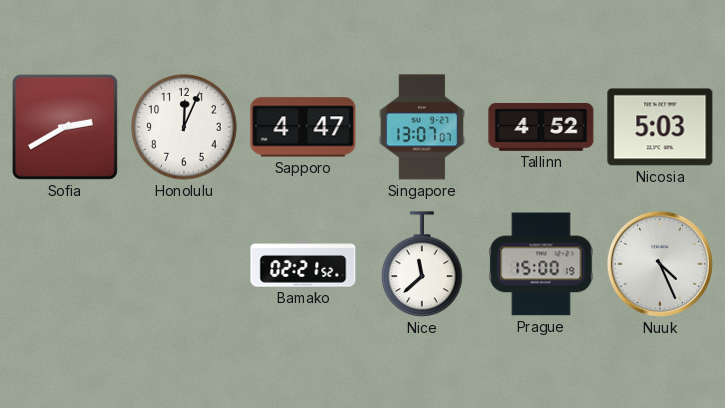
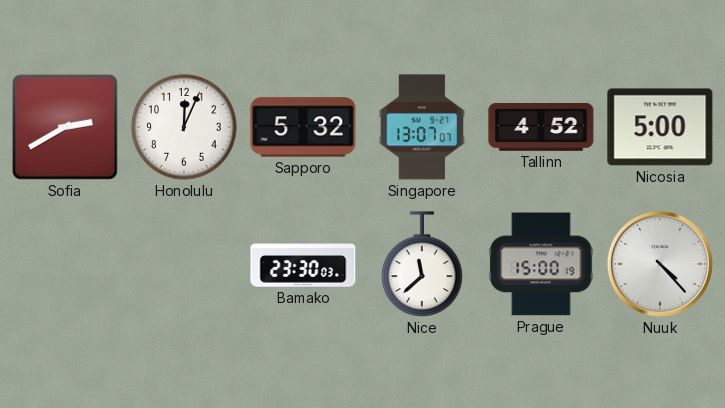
Sapporo: 4:47 -> 5:32 (303, 127)
Nicosia: 5:03 -> 5:00 (660, 127)
Bamako: 02:21 -> 23:30 (303, 264)
Nuuk: 4:26 -> 4:23 (660, 264)
